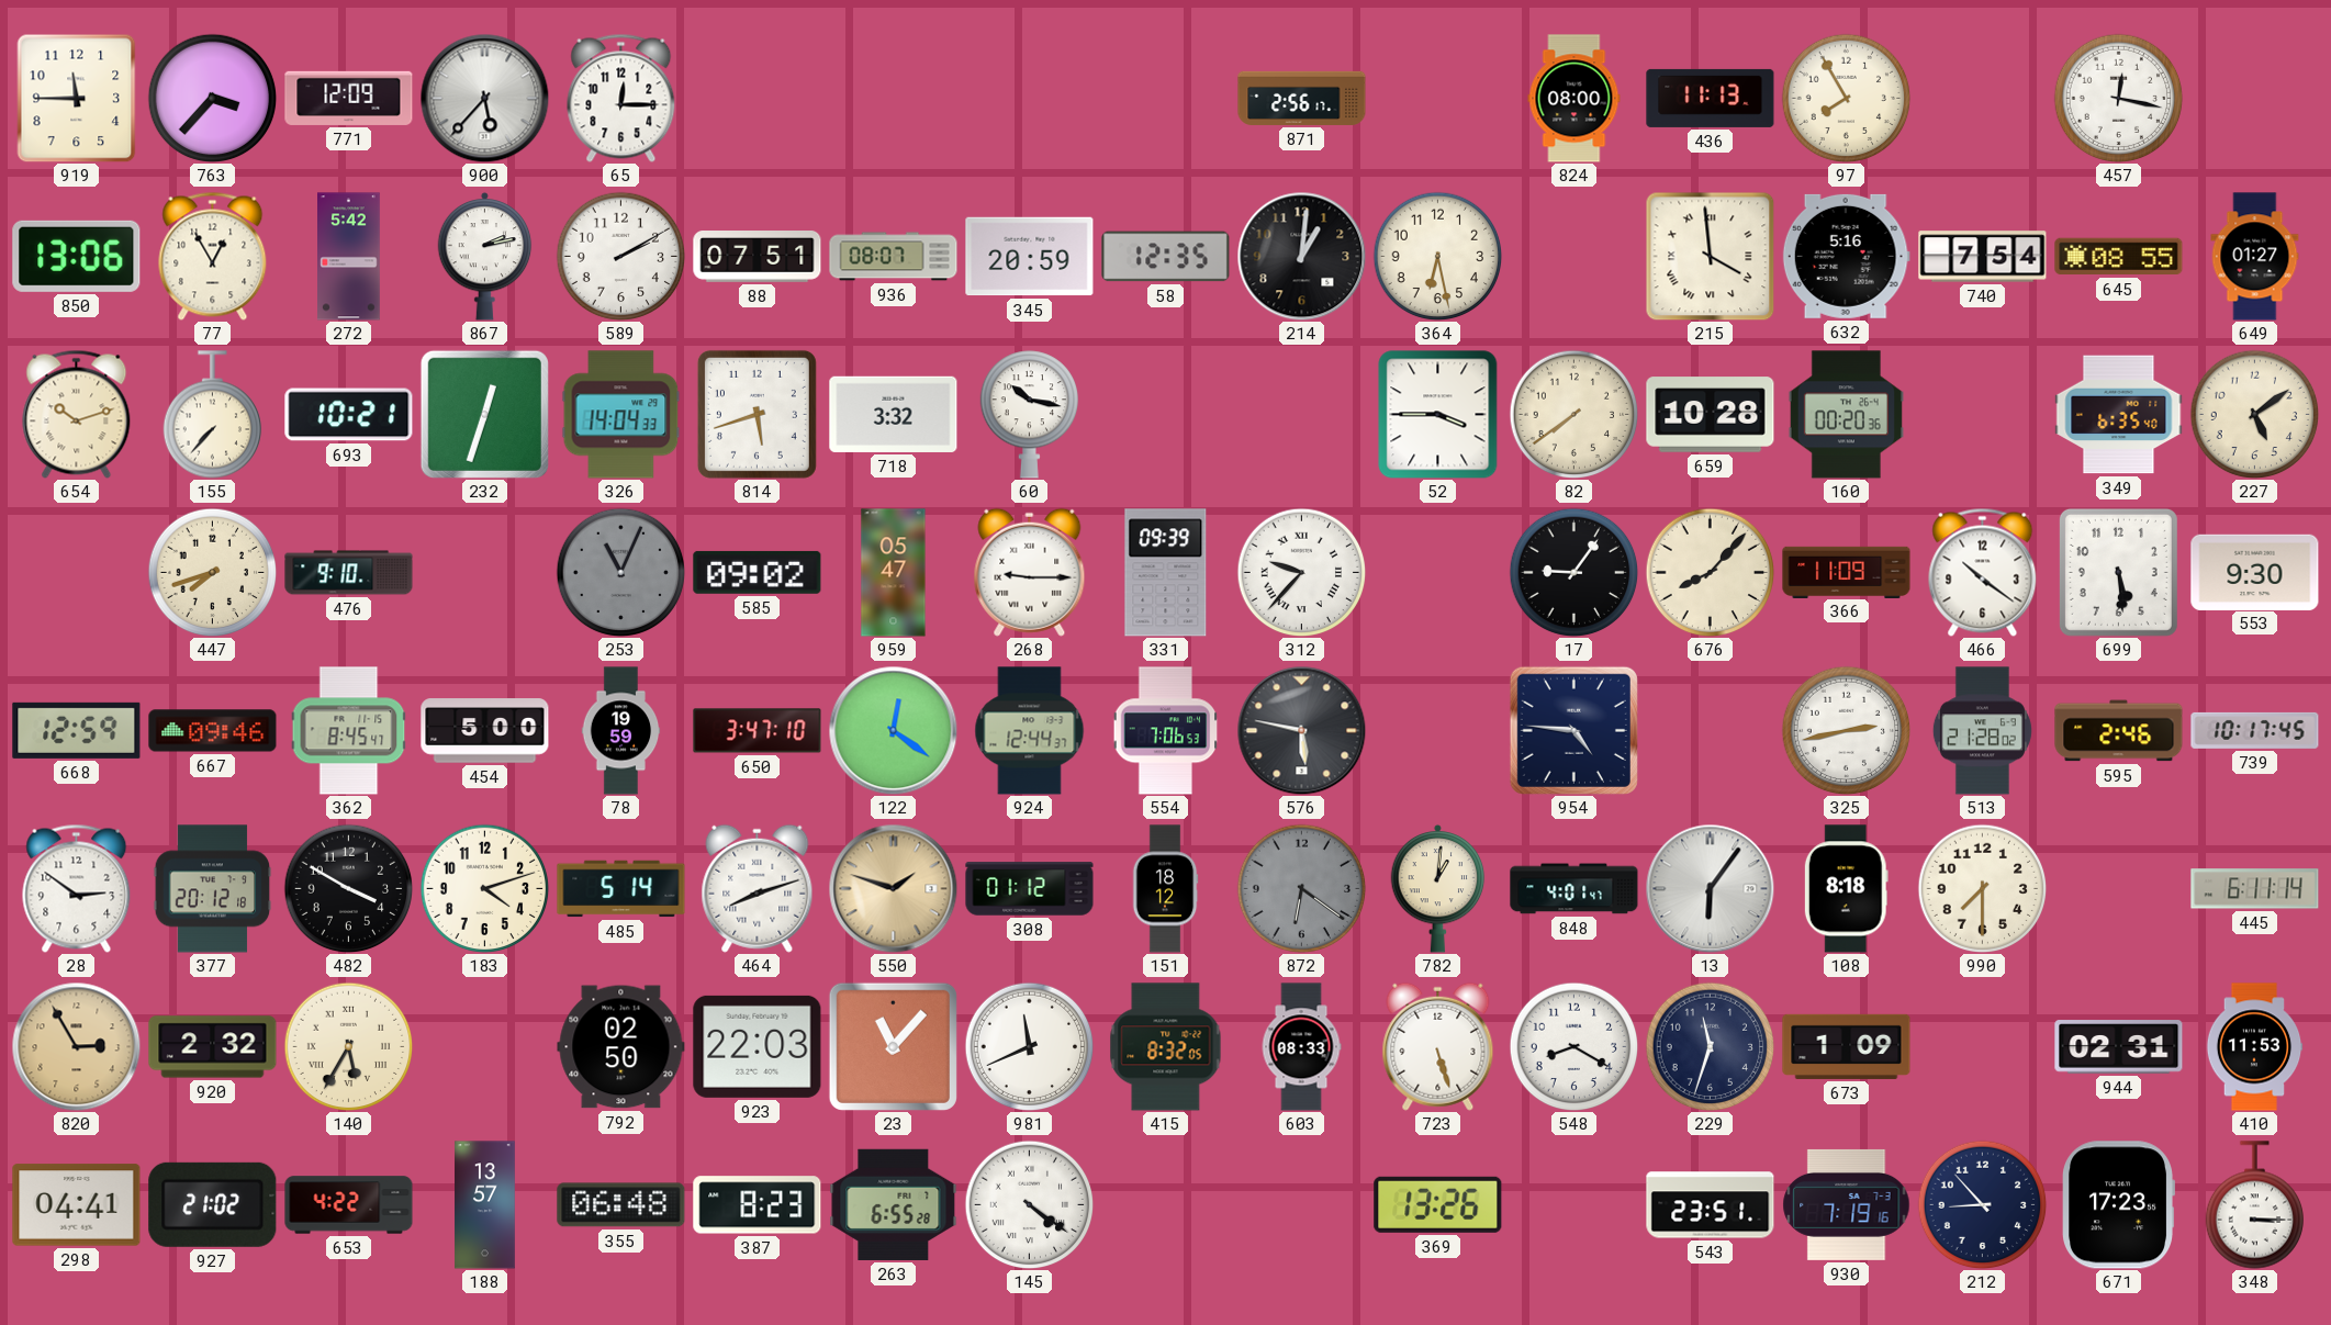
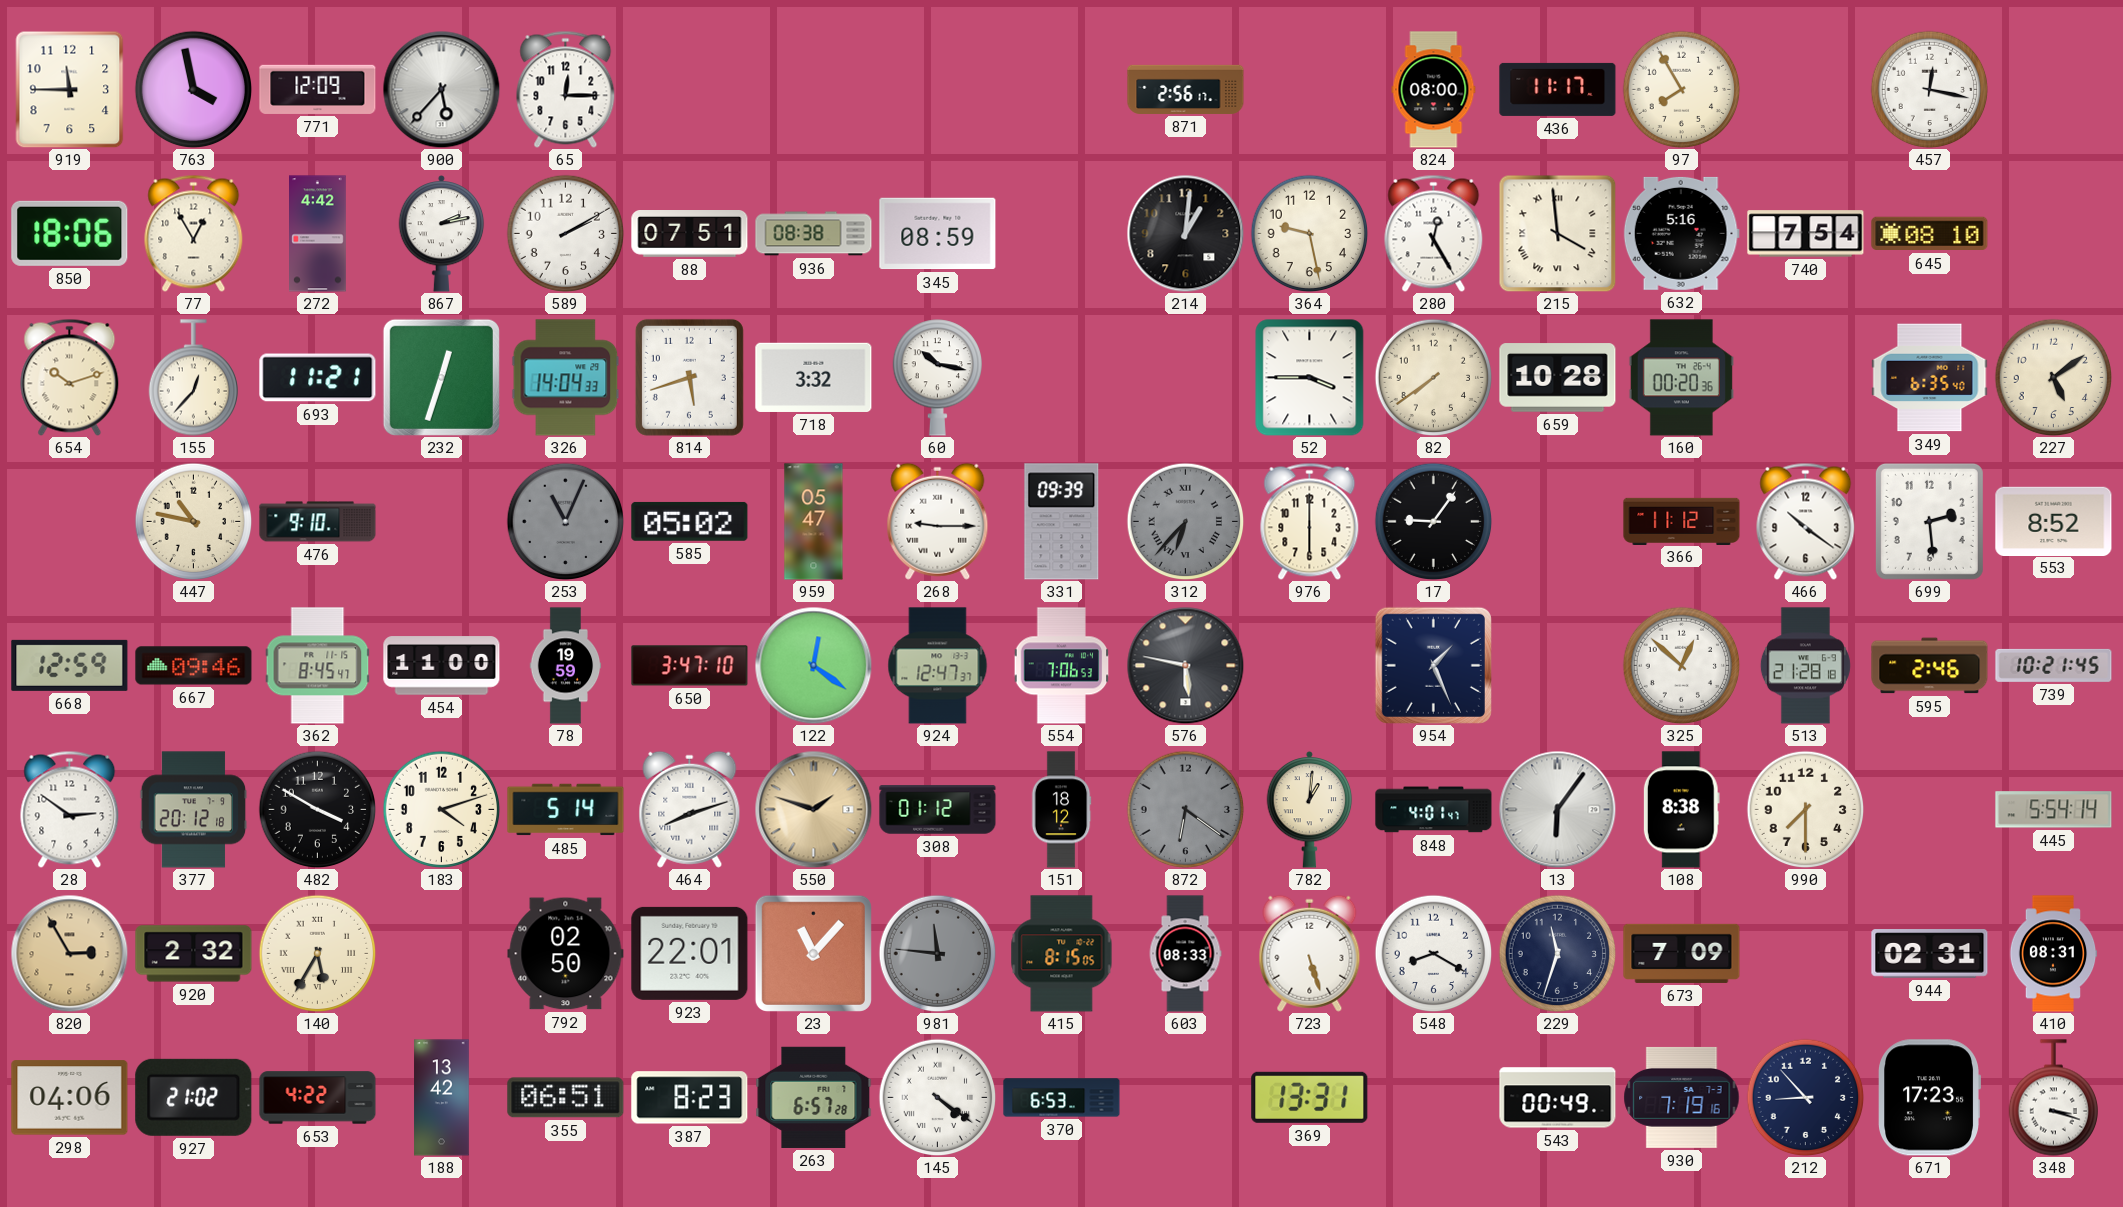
763: 3:37 -> 3:58 (193, 89)
436: 11:13 -> 11:17 (1558, 89)
850: 13:06 -> 18:06 (70, 233)
272: 5:42 -> 4:42 (318, 234)
936: 08:07 -> 08:38 (814, 234)
345: 20:59 -> 08:59 (938, 234)
58: 12:35 -> none (1166, 257)
364: 6:28 -> 9:28 (1309, 233)
280: none -> 12:25 (1434, 233)
645: 08:55 -> 08:10 (1930, 234)
649: 01:27 -> none (2255, 257)
155: 7:37 -> 12:37 (193, 378)
693: 10:21 -> 11:21 (318, 378)
447: 7:42 -> 10:47 (193, 521)
585: 09:02 -> 05:02 (690, 521)
312: 9:37 -> 6:37 (1185, 521)
312 dial: white -> grey (1185, 521)
976: none -> 6:00 (1310, 521)
676: 8:07 -> none (1710, 572)
366: 11:09 -> 11:12 (1682, 521)
699: 5:29 -> 2:29 (1929, 521)
553: 9:30 -> 8:52 (2054, 521)
454: 5:00 -> 11:00 (442, 666)
924: 12:44 -> 12:47 (938, 666)
954: 4:46 -> 1:26 (1433, 665)
325: 2:43 -> 12:52 (1681, 665)
513: 21:28:02 -> 21:28:18 (1805, 666)
739: 10:17 -> 10:21 (2054, 665)
108: 8:18 -> 8:38 (1681, 810)
445: 6:11 -> 5:54 (2054, 810)
923: 22:03 -> 22:01 (690, 953)
981: 11:41 -> 11:46 (937, 953)
981 dial: white -> grey (937, 953)
415: 8:32 -> 8:15 (1062, 954)
673: 1:09 -> 7:09 (1682, 953)
410: 11:53 -> 08:31 (2053, 954)
298: 04:41 -> 04:06 (70, 1098)
188: 13:57 -> 13:42 (442, 1098)
355: 06:48 -> 06:51 (566, 1098)
263: 6:55 -> 6:57 (814, 1097)
370: none -> 6:53 (1062, 1098)
369: 13:26 -> 13:31 (1310, 1097)
543: 23:51 -> 00:49 (1558, 1098)
348: 3:15 -> 3:18 (2053, 1098)
